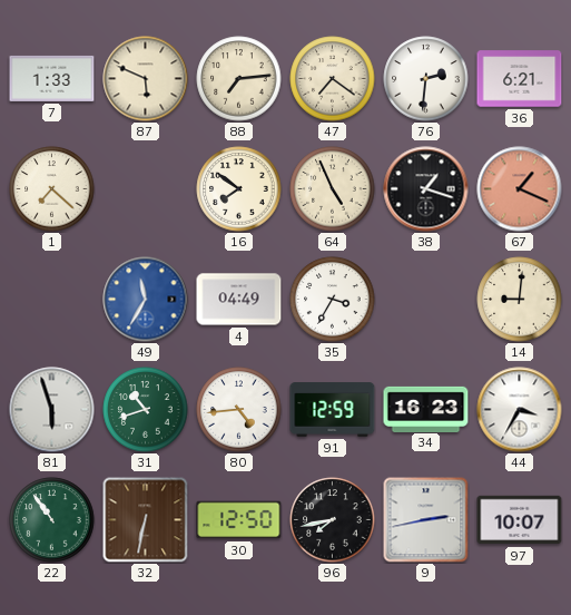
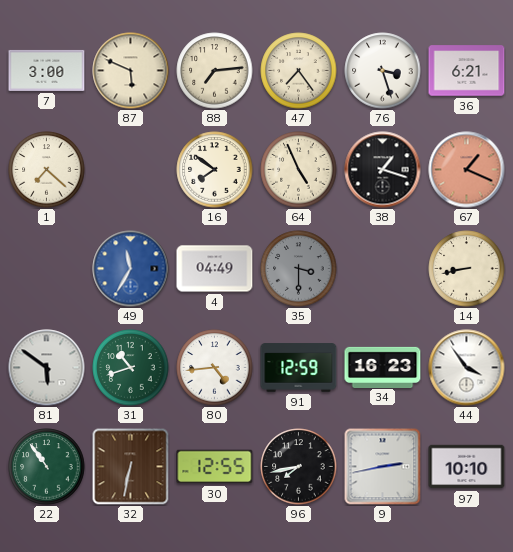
7: 1:33 -> 3:00 (47, 70)
47: 7:21 -> 7:24 (299, 71)
76: 2:31 -> 3:27 (383, 71)
35: 3:35 -> 3:30 (299, 269)
35 dial: white -> grey (299, 269)
14: 9:01 -> 8:43 (467, 269)
81: 5:57 -> 5:51 (47, 368)
44: 3:35 -> 3:54 (467, 368)
30: 12:50 -> 12:55 (215, 467)
97: 10:07 -> 10:10 (467, 467)
